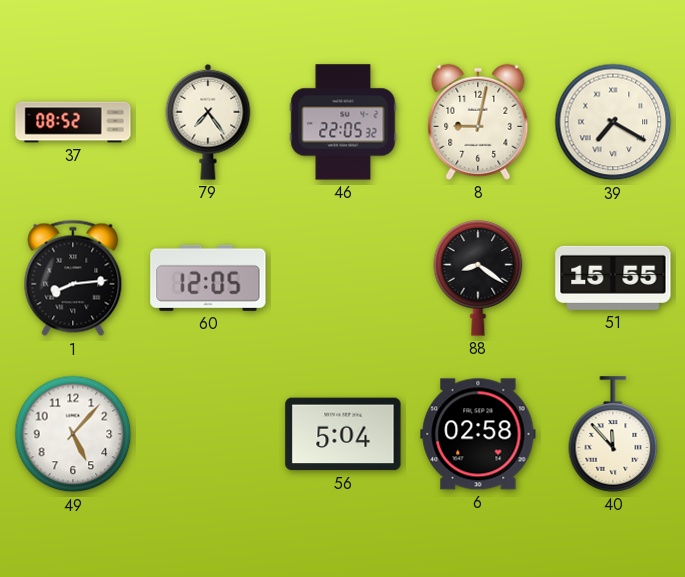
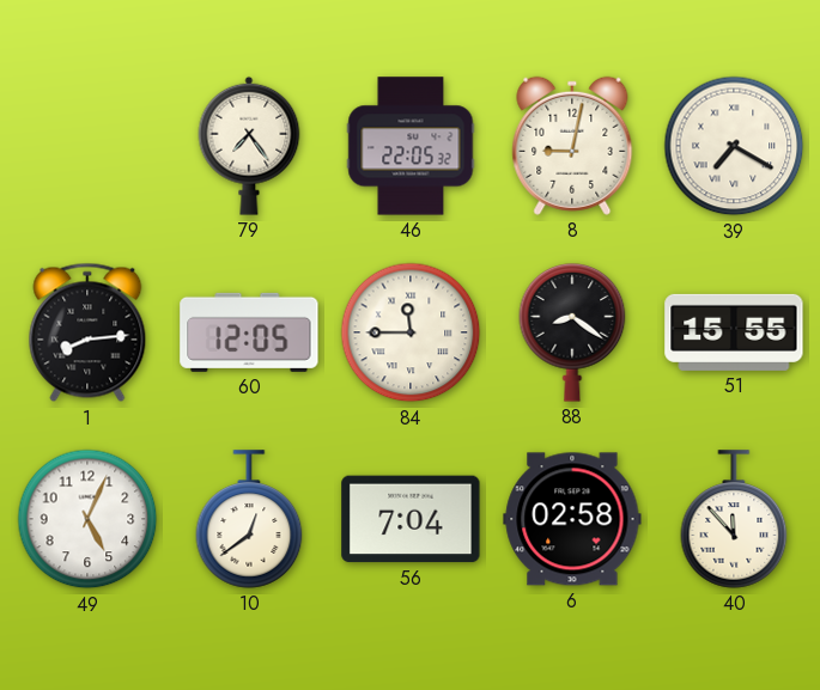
37: 08:52 -> none (73, 122)
84: none -> 11:45 (411, 332)
49: 5:07 -> 5:04 (87, 519)
10: none -> 12:39 (249, 519)
56: 5:04 -> 7:04 (411, 519)
